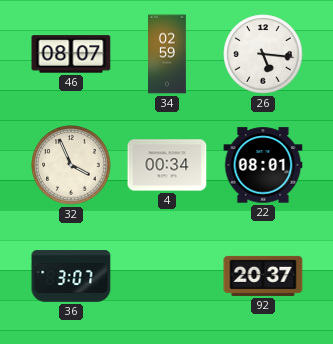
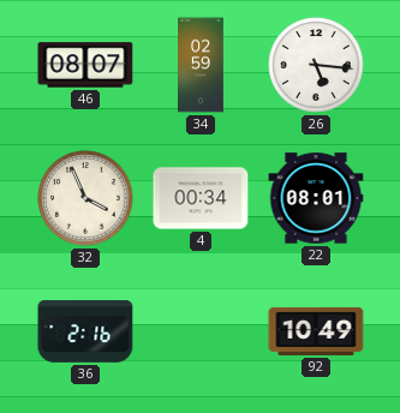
36: 3:07 -> 2:16 (85, 331)
92: 20:37 -> 10:49 (316, 331)
